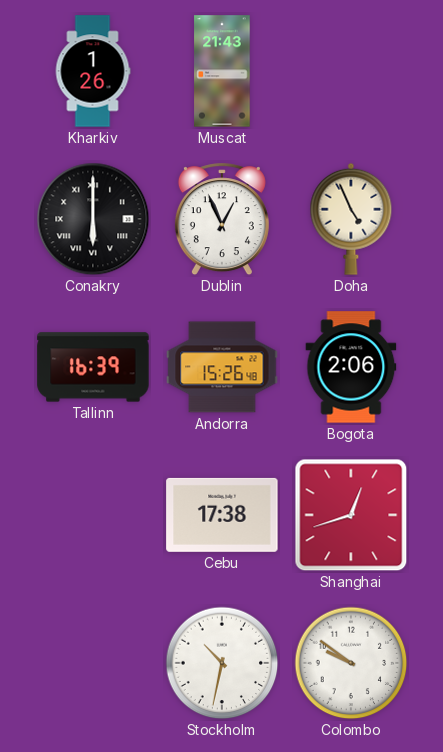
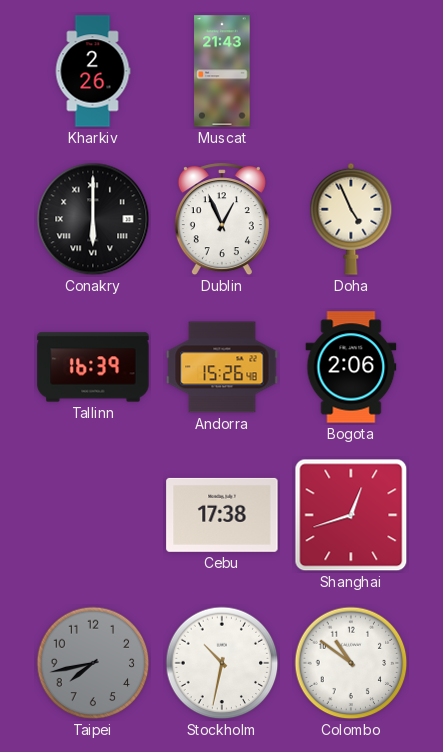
Kharkiv: 1:26 -> 2:26 (93, 71)
Taipei: none -> 7:43 (93, 663)
Colombo: 9:51 -> 10:51 (351, 663)
